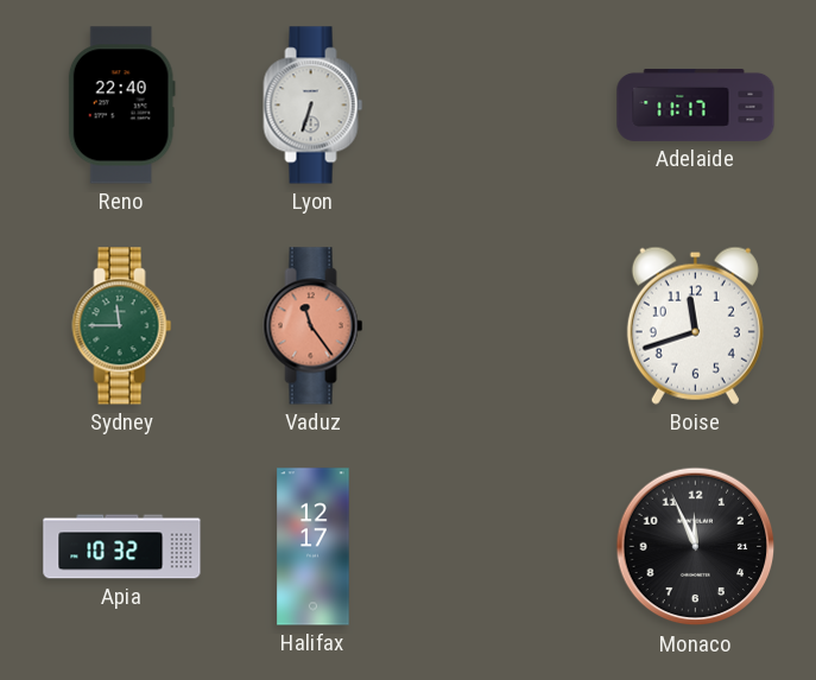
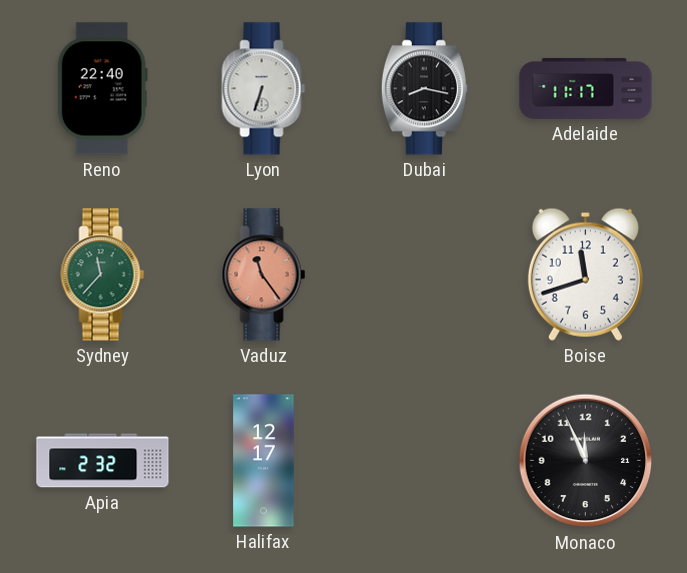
Dubai: none -> 8:17 (424, 89)
Sydney: 11:45 -> 11:37 (103, 275)
Apia: 10:32 -> 2:32 (103, 461)
